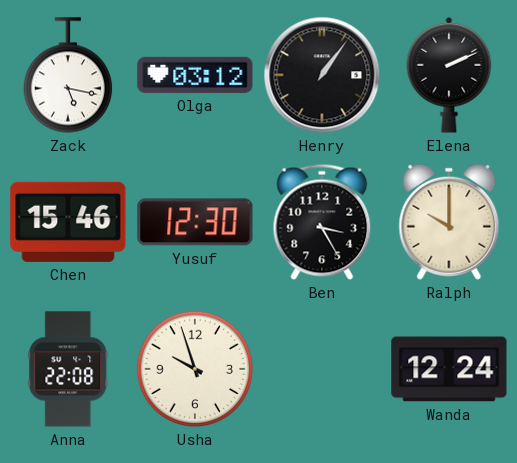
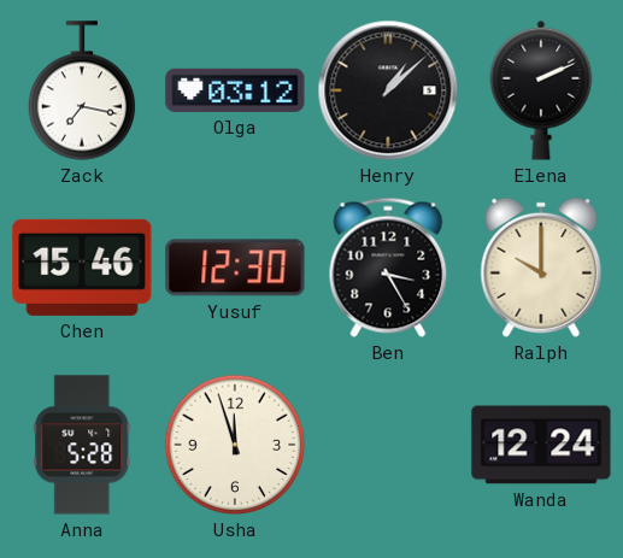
Zack: 5:17 -> 7:17 (82, 90)
Henry: 1:06 -> 1:08 (388, 90)
Anna: 22:08 -> 5:28 (82, 445)
Usha: 9:57 -> 11:57 (235, 445)
